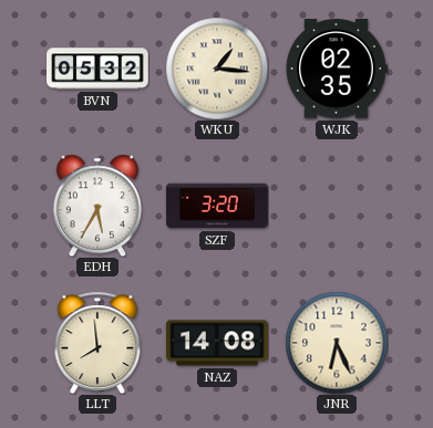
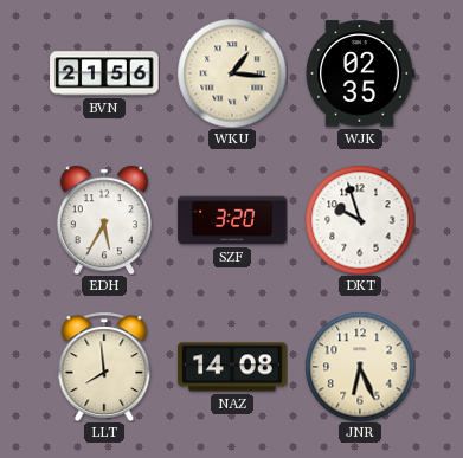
BVN: 05:32 -> 21:56 (104, 73)
DKT: none -> 9:57 (360, 220)
